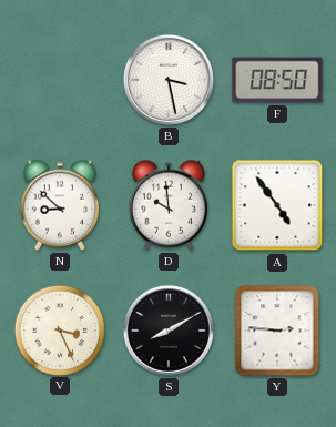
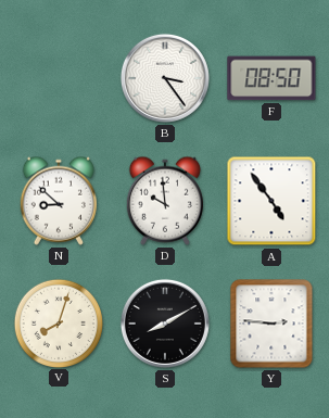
B: 3:28 -> 3:24 (165, 78)
V: 3:26 -> 8:03 (58, 322)
